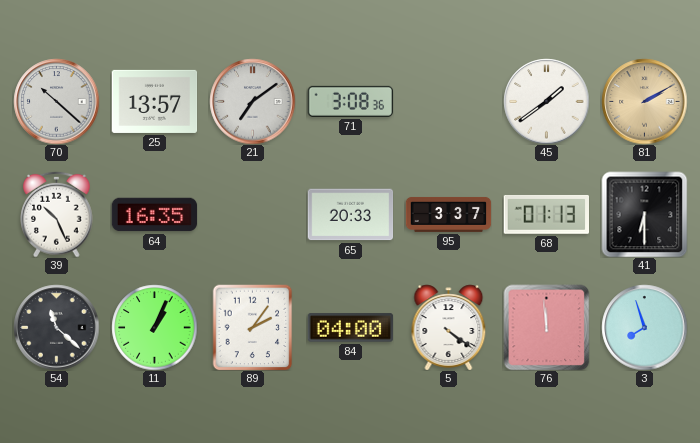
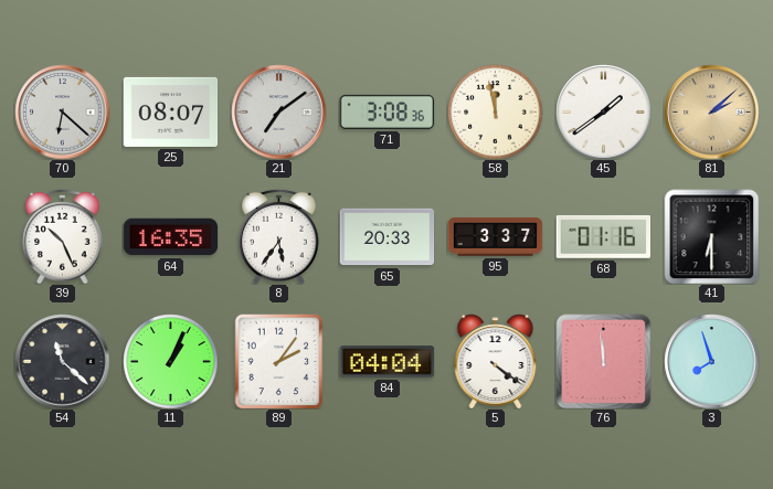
70: 10:22 -> 6:22 (62, 111)
25: 13:57 -> 08:07 (170, 111)
58: none -> 11:58 (495, 111)
81: 2:10 -> 2:08 (711, 111)
8: none -> 5:36 (279, 236)
68: 01:13 -> 01:16 (603, 236)
84: 04:00 -> 04:04 (386, 362)
